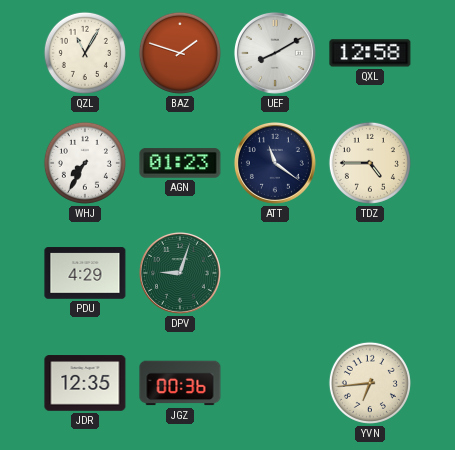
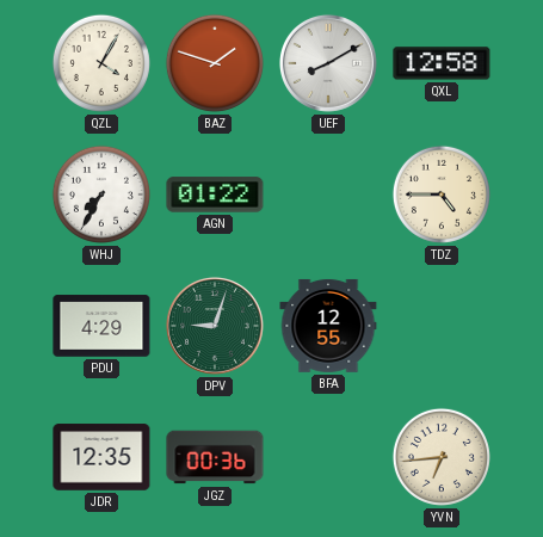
QZL: 11:05 -> 4:05 (101, 63)
AGN: 01:23 -> 01:22 (215, 195)
ATT: 11:21 -> none (275, 163)
BFA: none -> 12:55 (328, 326)
